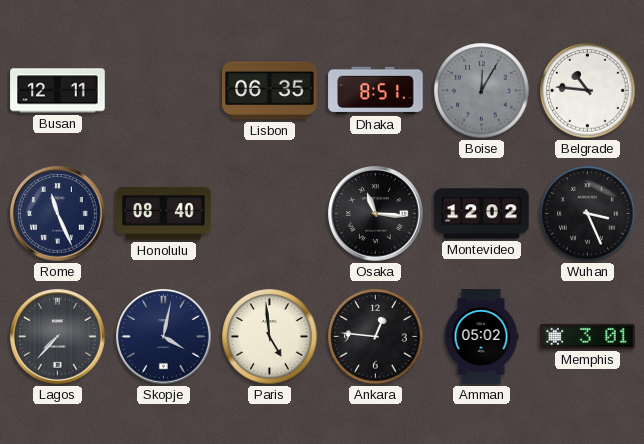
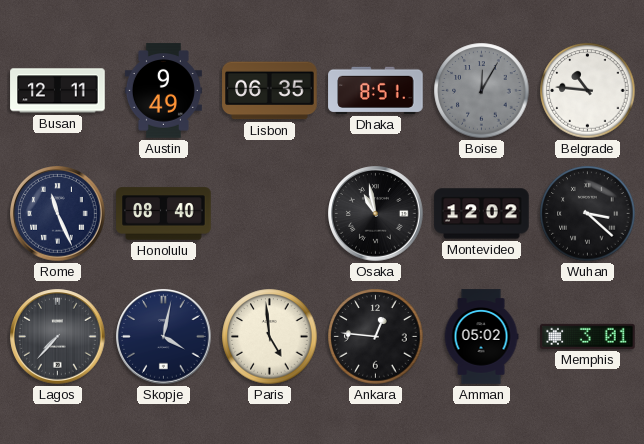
Austin: none -> 9:49 (163, 91)
Osaka: 11:16 -> 10:58 (376, 214)
Wuhan: 3:26 -> 3:22 (588, 214)
